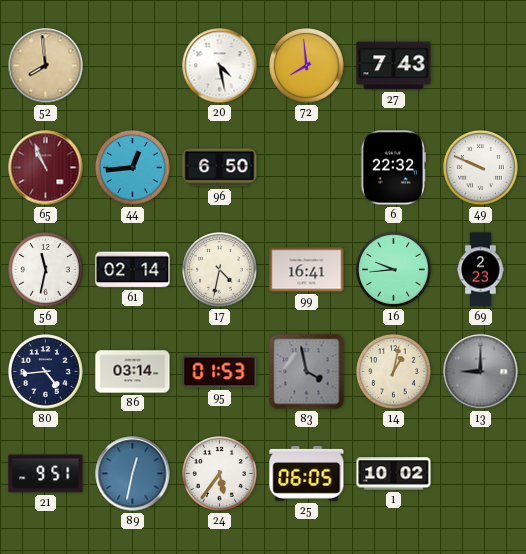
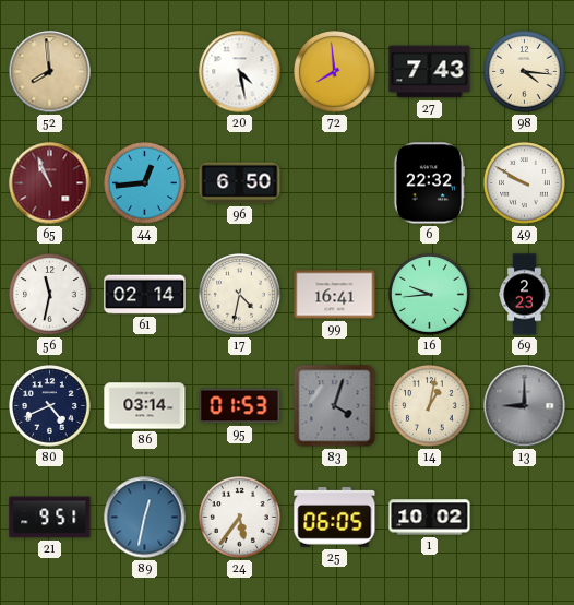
98: none -> 4:16 (525, 72)
49: 9:49 -> 9:50 (525, 183)
80: 4:44 -> 4:41 (50, 406)
83: 3:58 -> 4:03 (335, 406)
